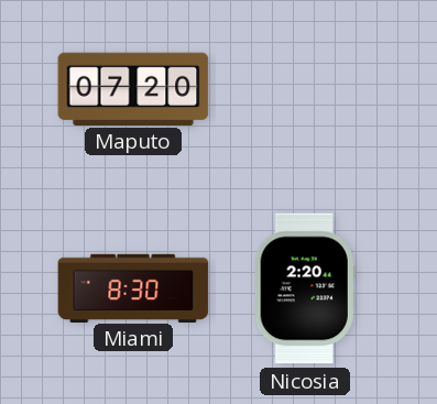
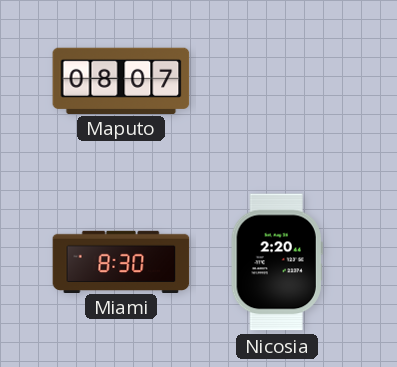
Maputo: 07:20 -> 08:07 (121, 80)
